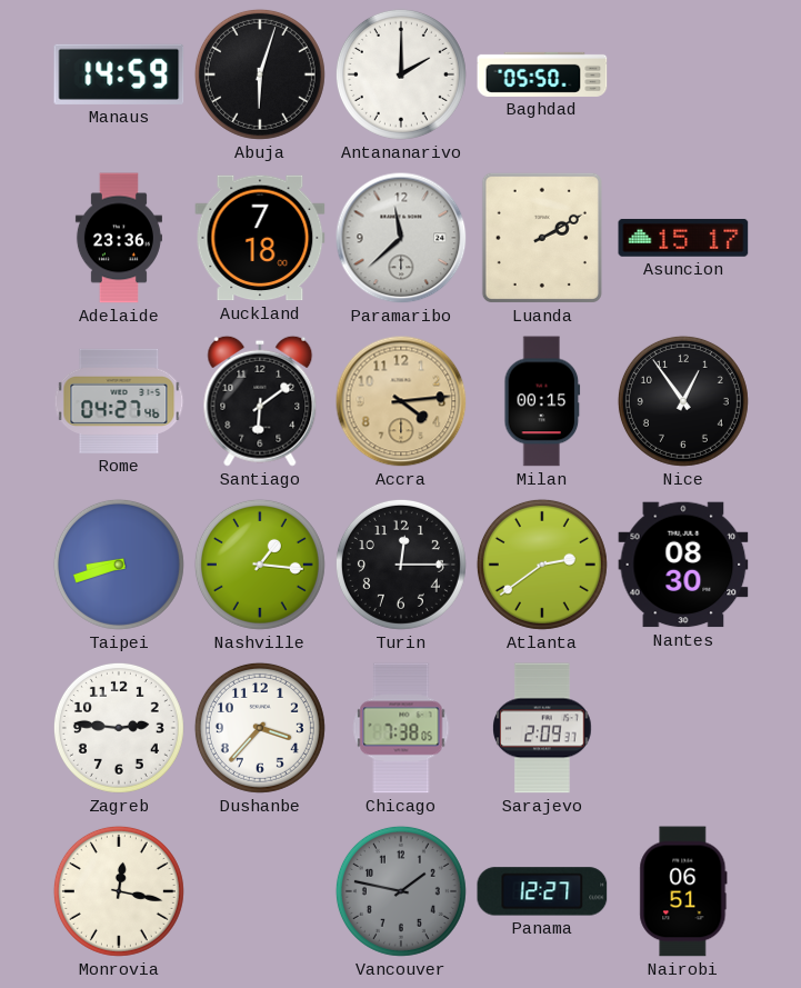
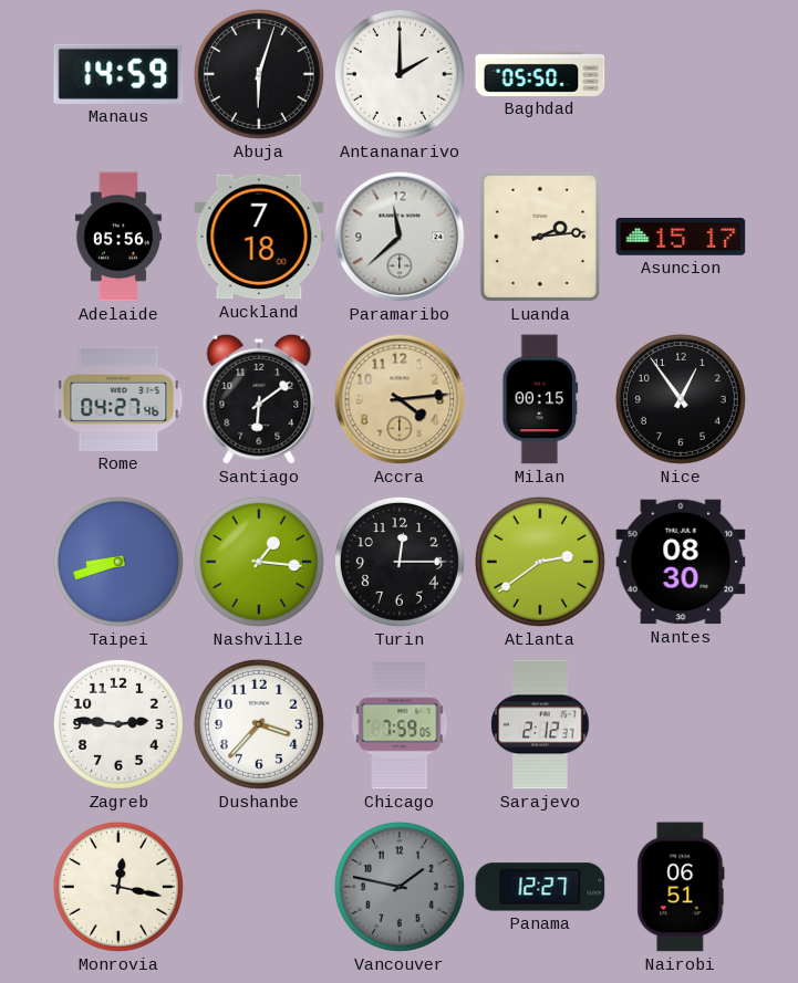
Adelaide: 23:36 -> 05:56 (118, 237)
Luanda: 2:10 -> 2:14 (540, 237)
Chicago: 7:38 -> 7:59 (400, 724)
Sarajevo: 2:09 -> 2:12 (541, 724)
